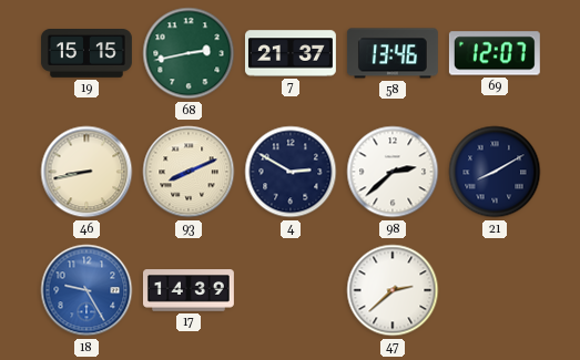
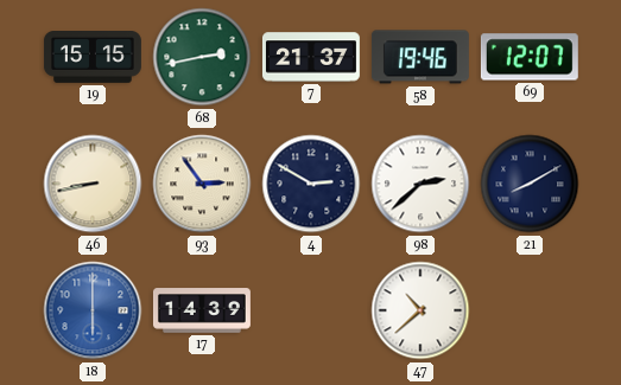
58: 13:46 -> 19:46 (420, 57)
93: 8:11 -> 2:54 (202, 184)
18: 9:25 -> 6:00 (93, 310)
47: 2:38 -> 10:38 (420, 310)
